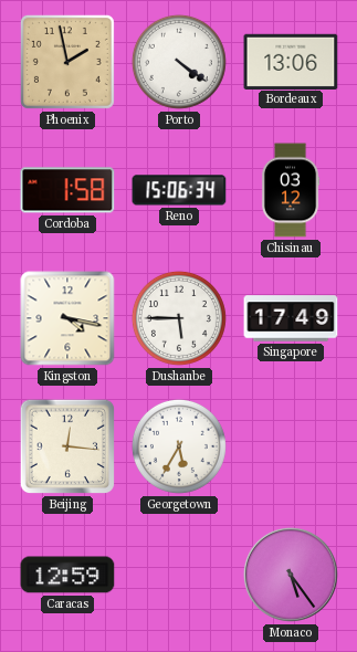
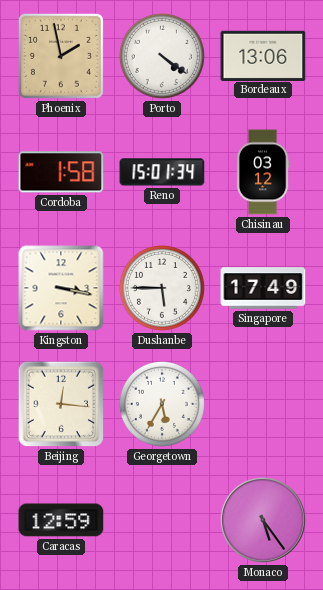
Reno: 15:06 -> 15:01 (162, 172)
Kingston: 4:17 -> 3:17 (61, 288)
